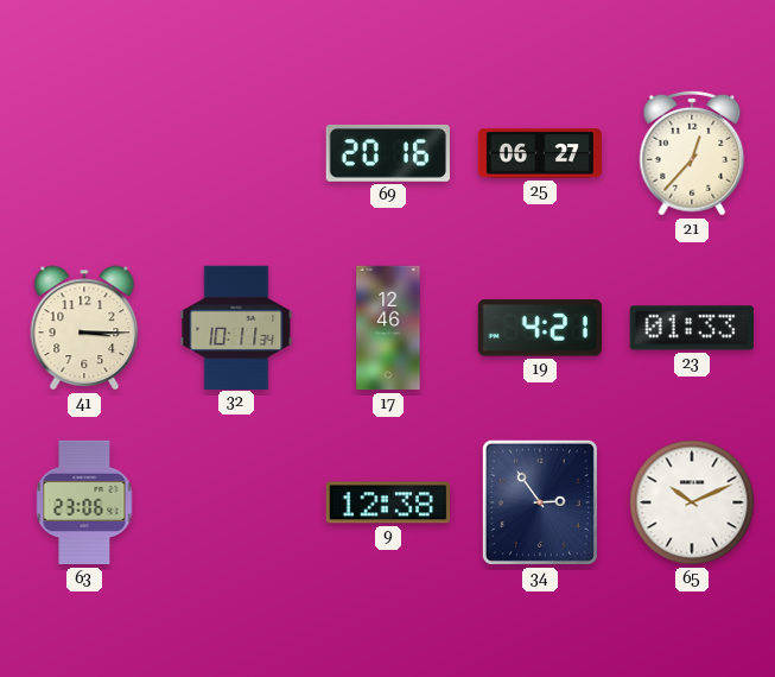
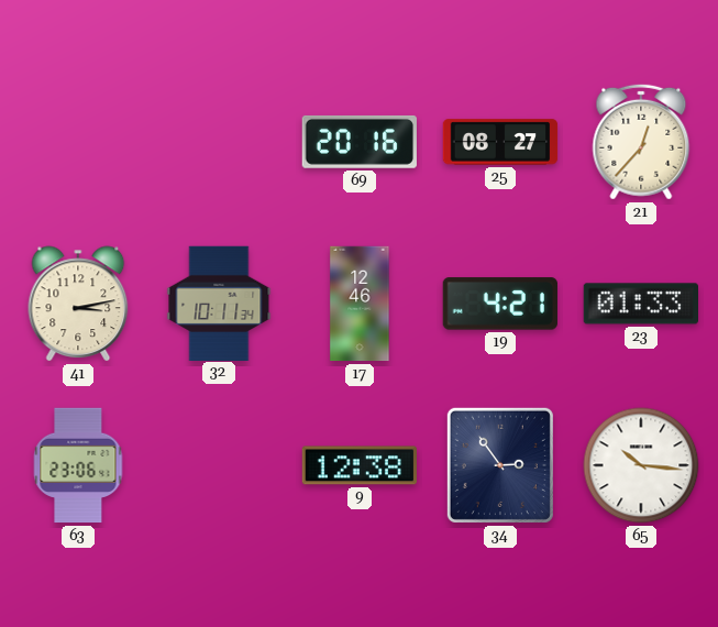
25: 06:27 -> 08:27 (500, 142)
41: 3:15 -> 3:13 (78, 304)
65: 10:11 -> 10:16 (641, 465)
